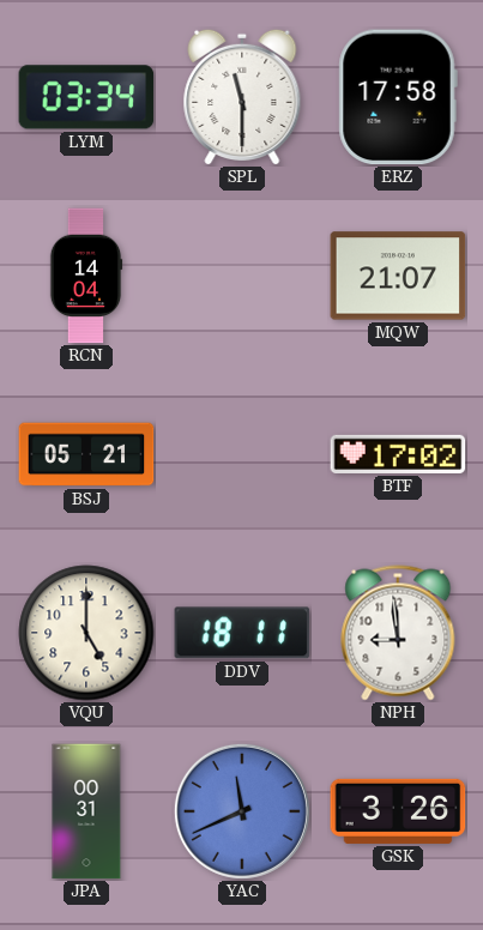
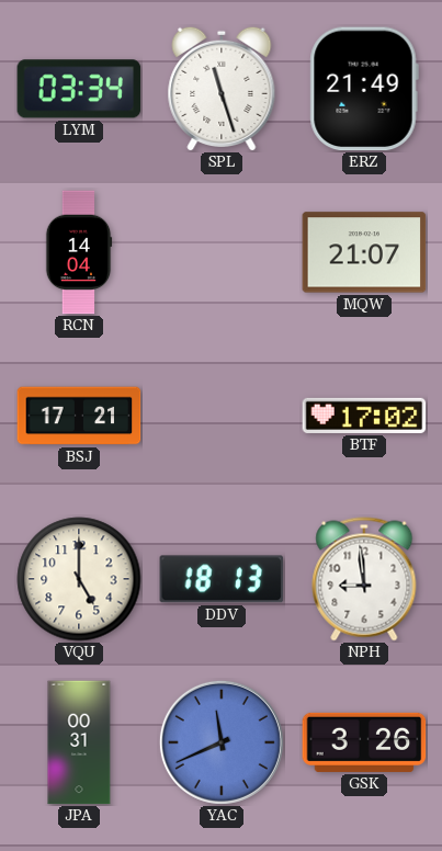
SPL: 11:30 -> 11:27 (222, 88)
ERZ: 17:58 -> 21:49 (364, 89)
BSJ: 05:21 -> 17:21 (79, 416)
DDV: 18:11 -> 18:13 (222, 579)
